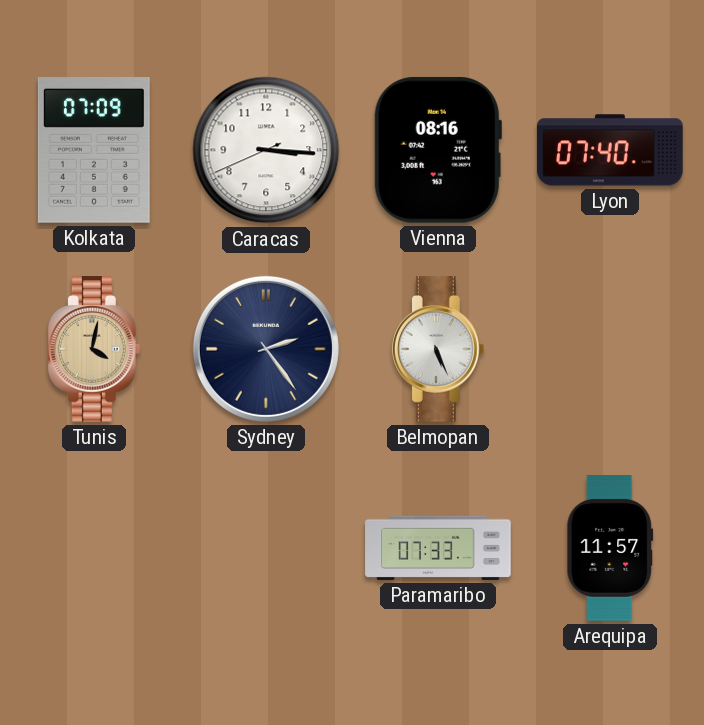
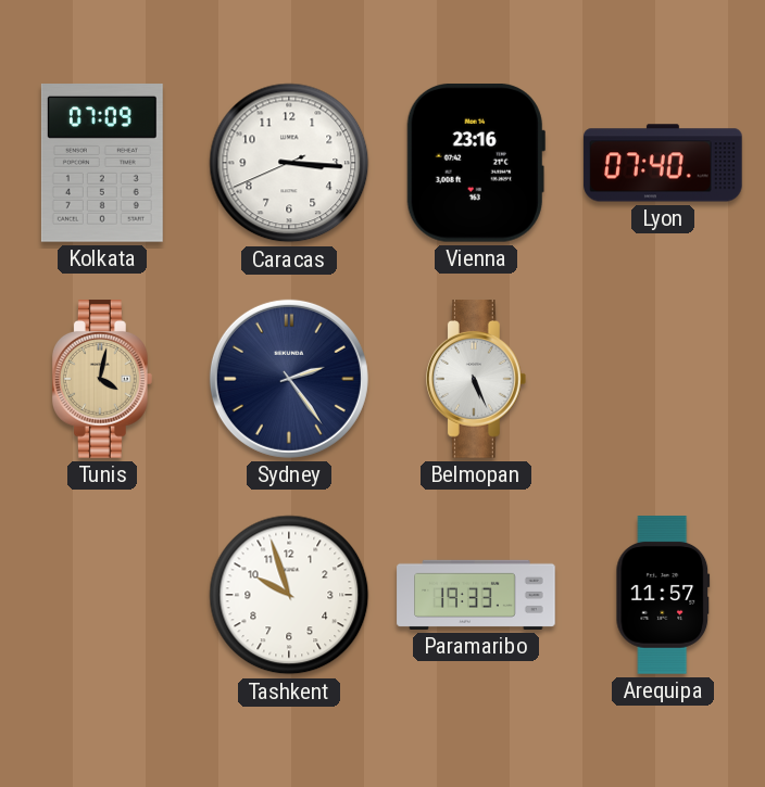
Vienna: 08:16 -> 23:16 (476, 163)
Tashkent: none -> 9:57 (289, 595)
Paramaribo: 07:33 -> 19:33 (476, 595)
